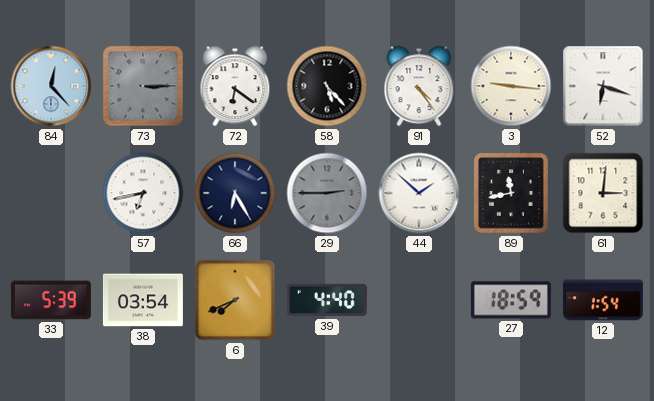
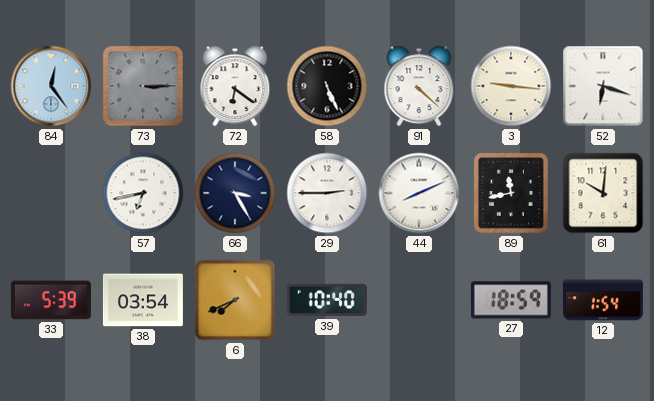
84: 12:23 -> 12:24 (51, 86)
58: 5:23 -> 5:26 (327, 86)
91: 4:24 -> 4:22 (419, 86)
66: 6:25 -> 3:25 (235, 193)
29 dial: grey -> white (327, 193)
44: 1:52 -> 8:11 (419, 193)
61: 3:01 -> 10:01 (603, 193)
39: 4:40 -> 10:40 (327, 300)
